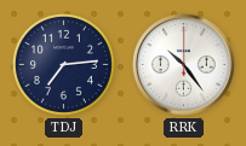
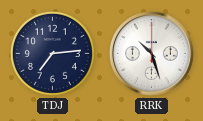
RRK: 10:24 -> 10:27 (152, 54)
